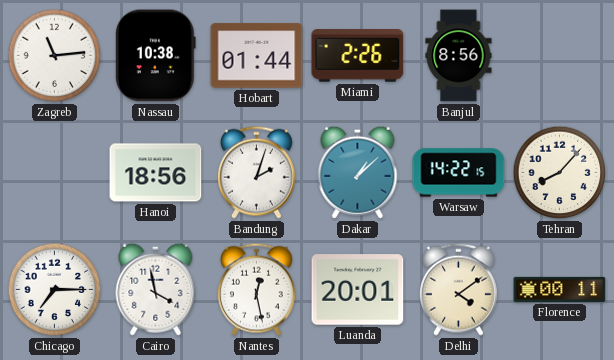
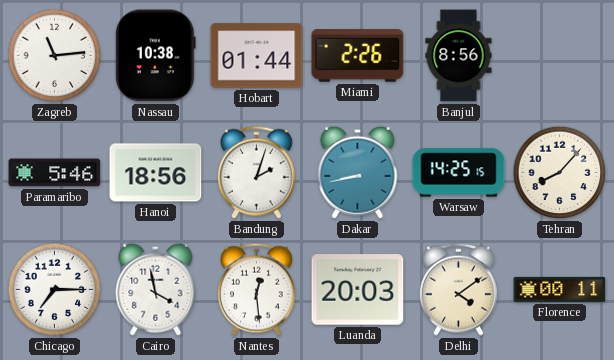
Paramaribo: none -> 5:46 (55, 173)
Dakar: 1:08 -> 8:43 (358, 172)
Warsaw: 14:22 -> 14:25 (459, 173)
Nantes: 12:28 -> 12:29 (256, 289)
Luanda: 20:01 -> 20:03 (358, 290)
